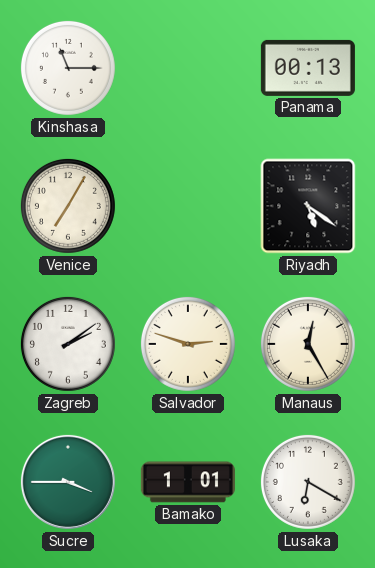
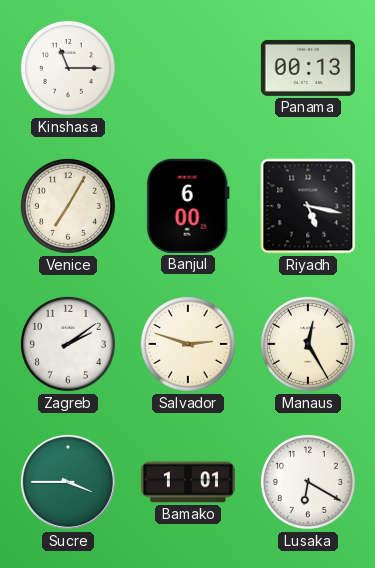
Banjul: none -> 6:00 (188, 206)
Riyadh: 5:21 -> 5:17 (308, 206)
